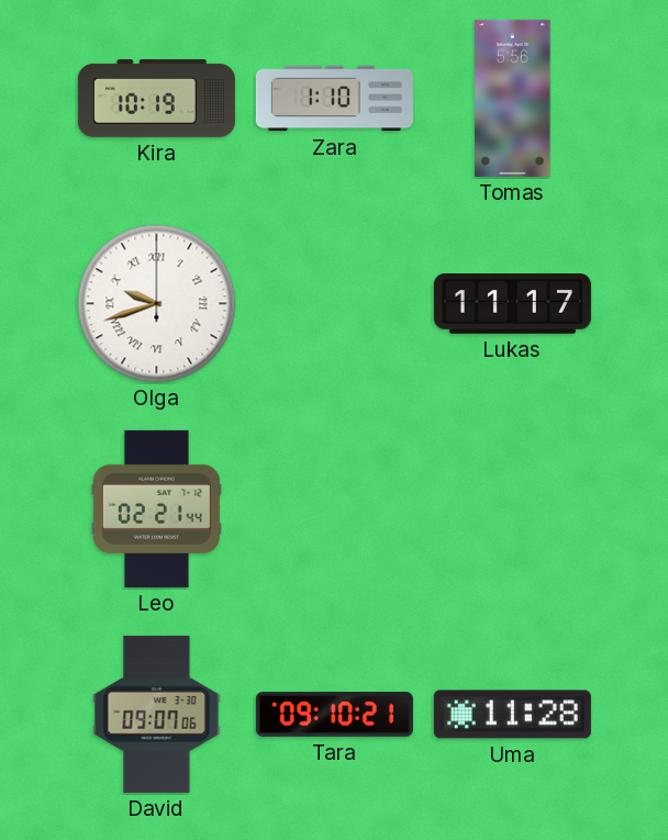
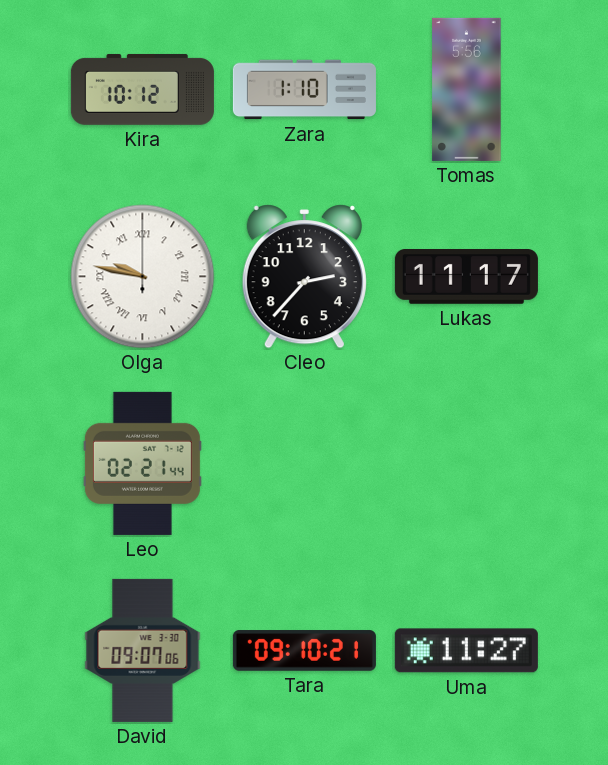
Kira: 10:19 -> 10:12 (142, 89)
Olga: 9:42 -> 9:47 (143, 277)
Cleo: none -> 2:37 (304, 277)
Uma: 11:28 -> 11:27 (466, 651)
